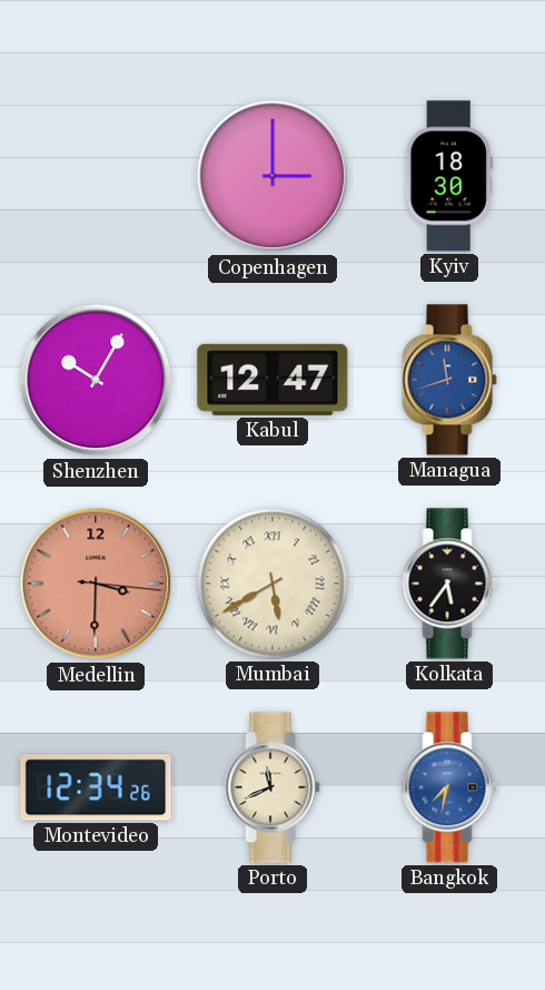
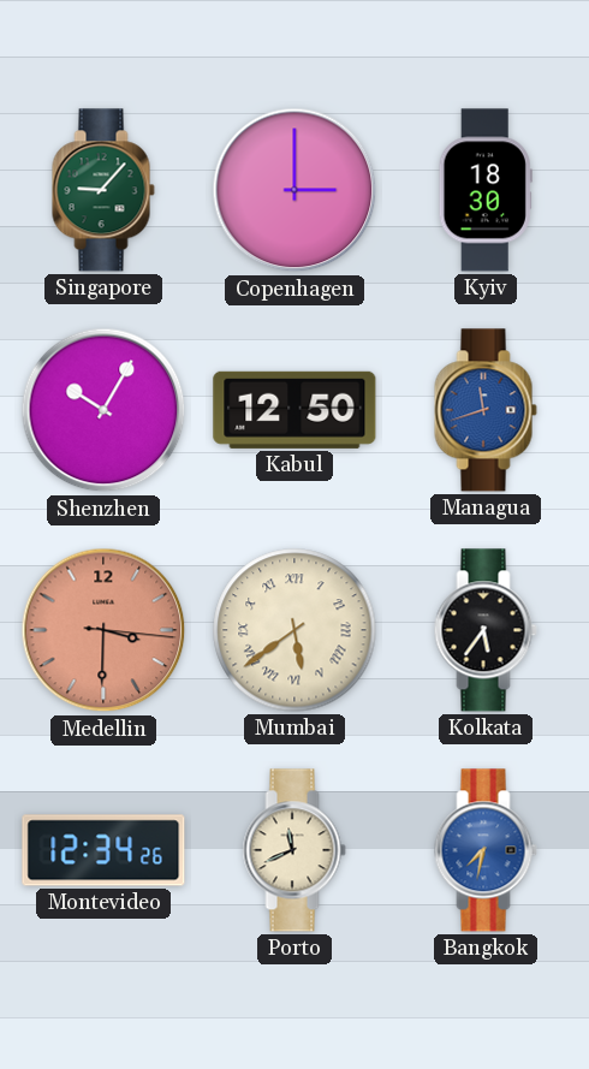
Singapore: none -> 9:07 (103, 190)
Kabul: 12:47 -> 12:50 (294, 410)
Mumbai: 5:40 -> 5:39 (294, 630)
